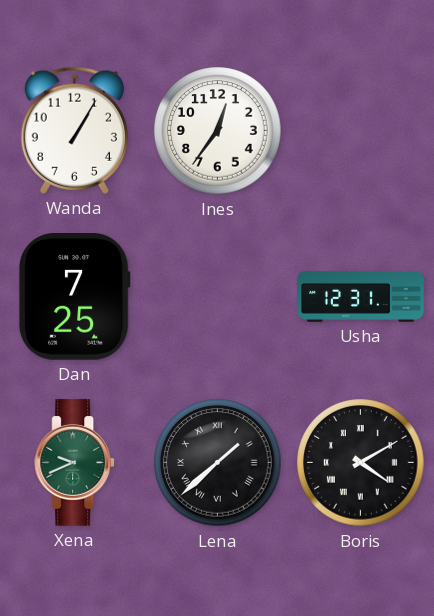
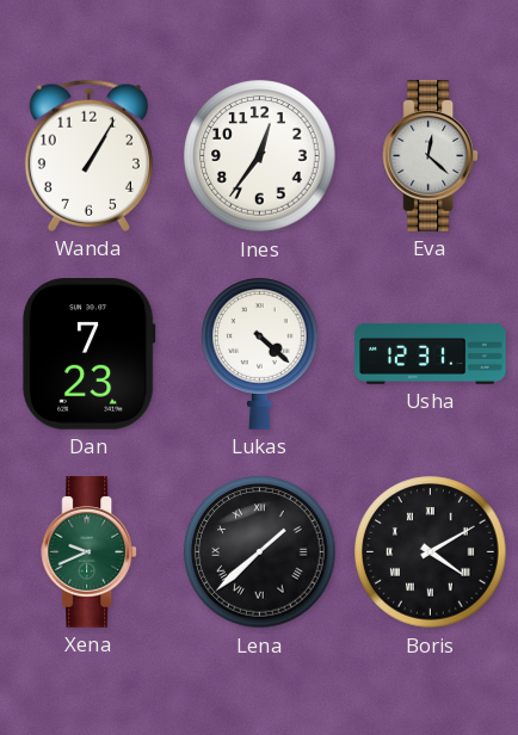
Eva: none -> 12:22 (431, 156)
Dan: 7:25 -> 7:23 (88, 354)
Lukas: none -> 4:22 (260, 353)
